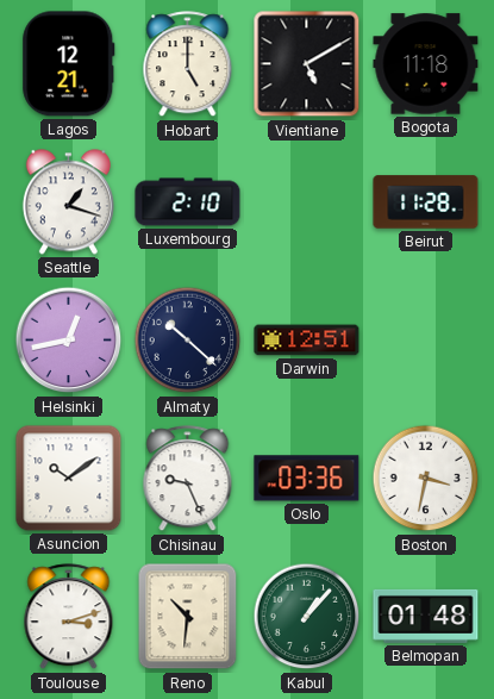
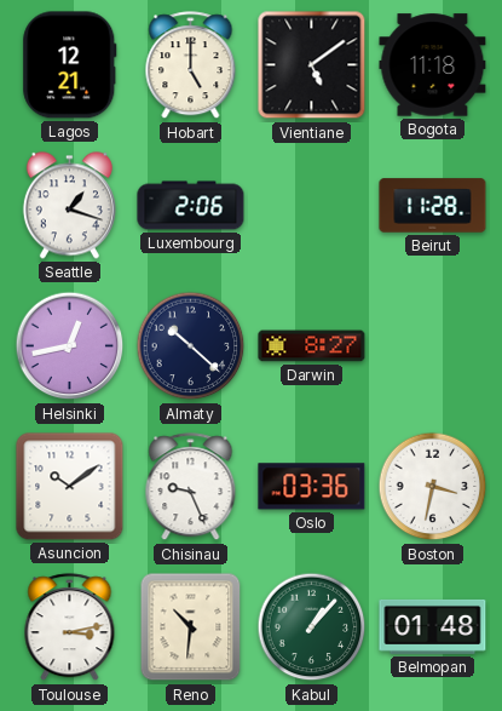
Vientiane: 5:10 -> 5:09 (312, 65)
Luxembourg: 2:10 -> 2:06 (191, 206)
Darwin: 12:51 -> 8:27 (312, 346)
Toulouse: 3:12 -> 3:13 (70, 627)
